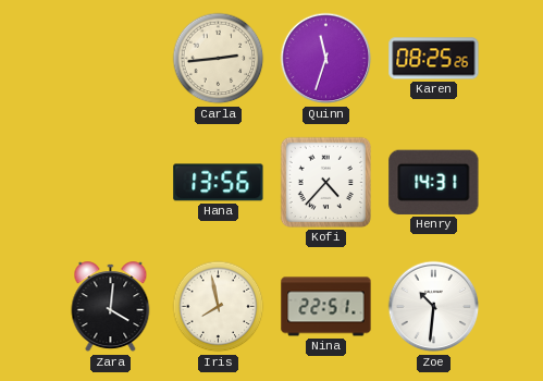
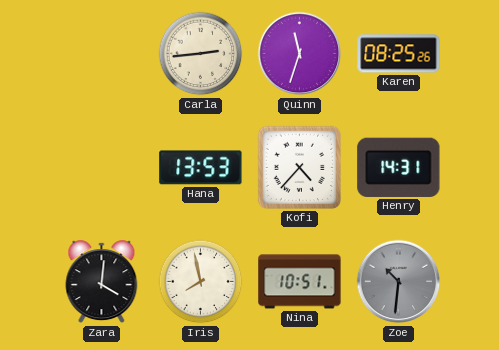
Hana: 13:56 -> 13:53 (201, 168)
Nina: 22:51 -> 10:51 (300, 282)
Zoe dial: white -> grey (399, 282)
